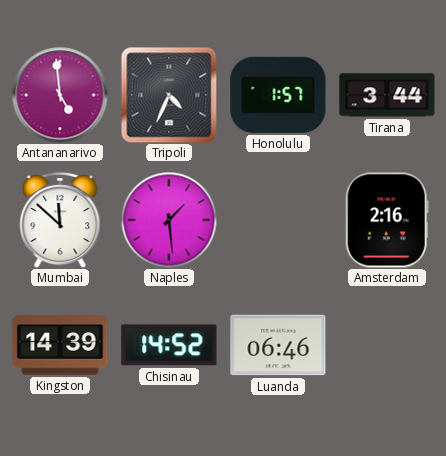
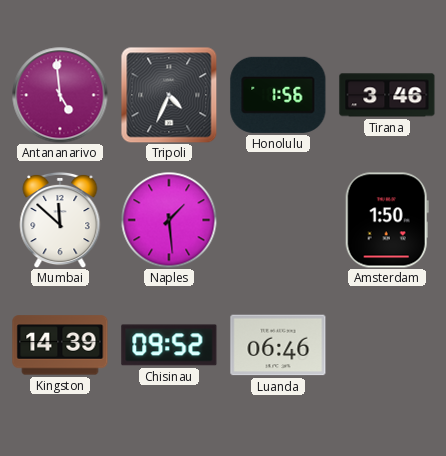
Honolulu: 1:57 -> 1:56 (278, 95)
Tirana: 3:44 -> 3:46 (387, 95)
Amsterdam: 2:16 -> 1:50 (387, 220)
Chisinau: 14:52 -> 09:52 (169, 345)
